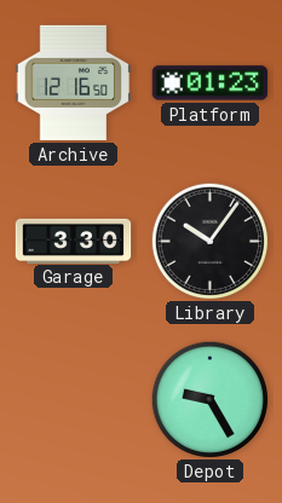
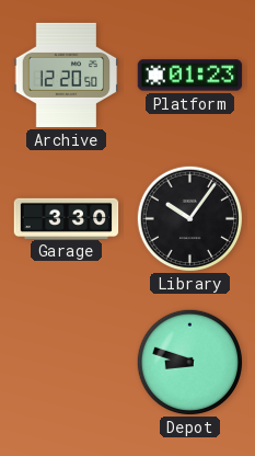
Archive: 12:16 -> 12:20 (67, 75)
Depot: 9:25 -> 8:48 (189, 362)
